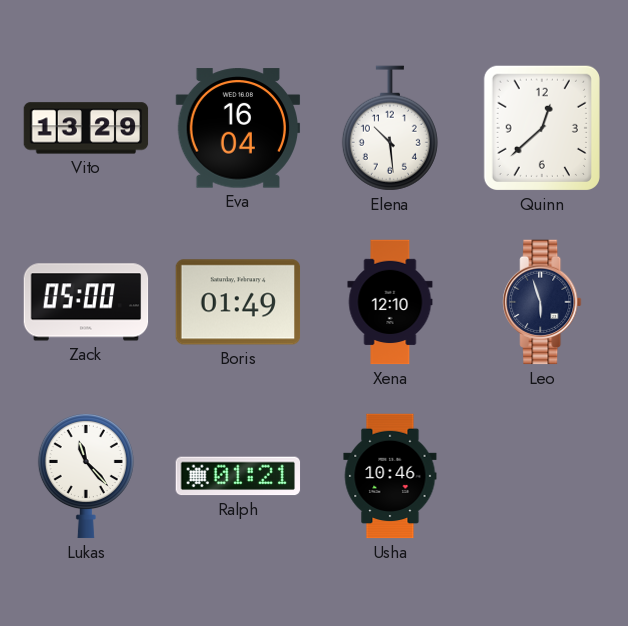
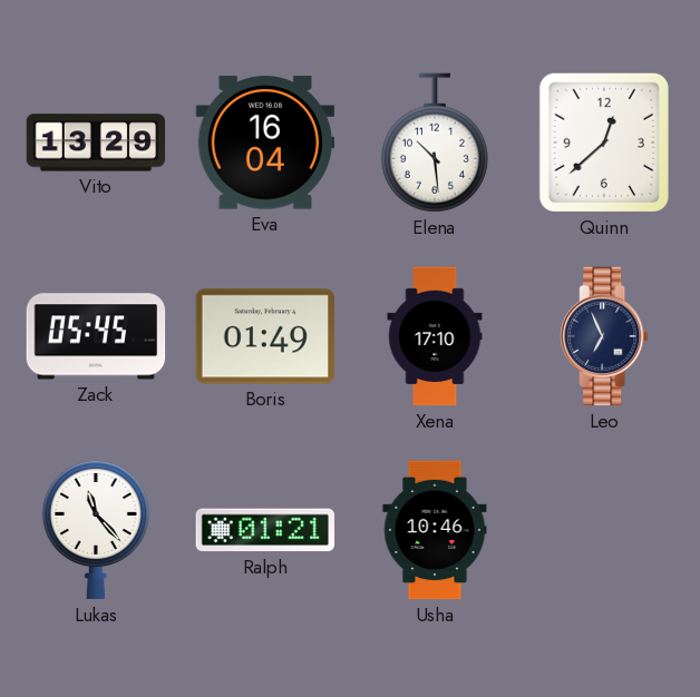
Zack: 05:00 -> 05:45 (96, 336)
Xena: 12:10 -> 17:10 (435, 336)
Leo: 5:57 -> 6:56 (604, 336)
